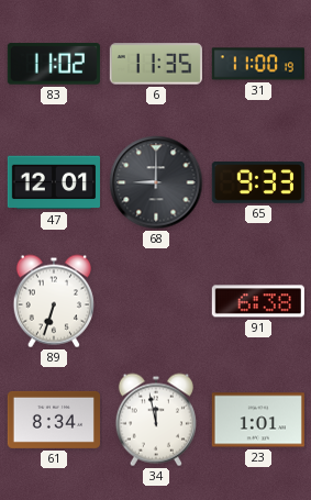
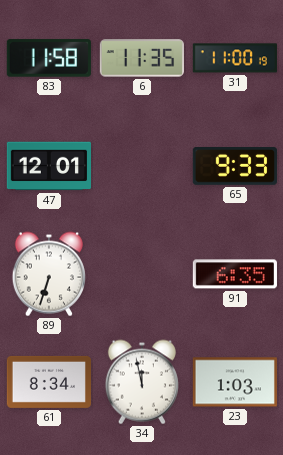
83: 11:02 -> 11:58 (49, 58)
68: 9:00 -> none (156, 182)
91: 6:38 -> 6:35 (235, 274)
23: 1:01 -> 1:03 (235, 382)
